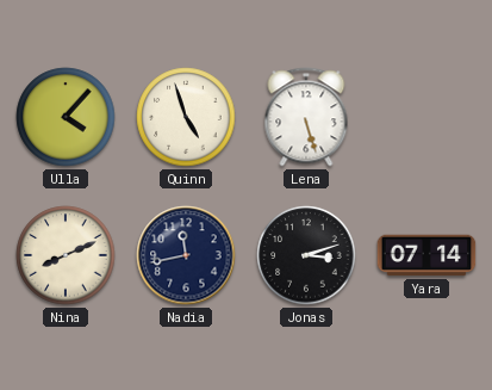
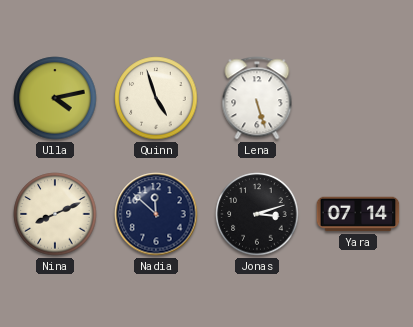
Ulla: 4:07 -> 4:13 (55, 98)
Nadia: 11:43 -> 11:52 (156, 214)
